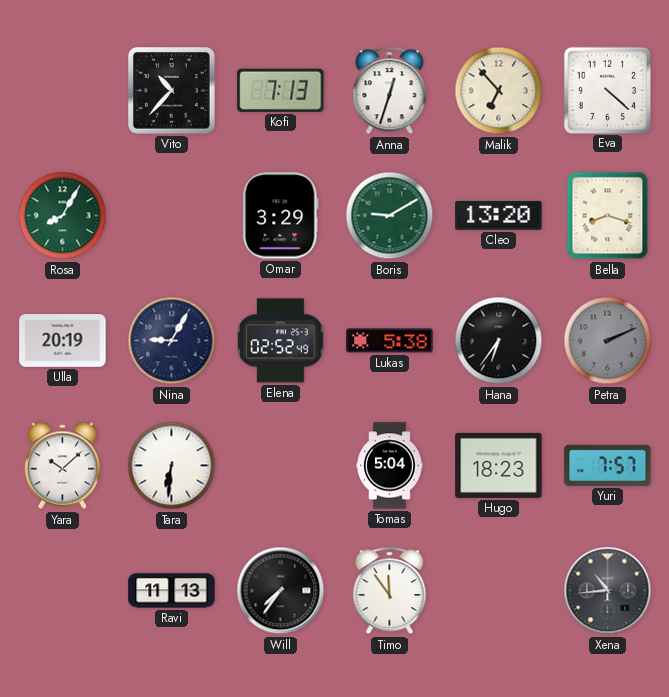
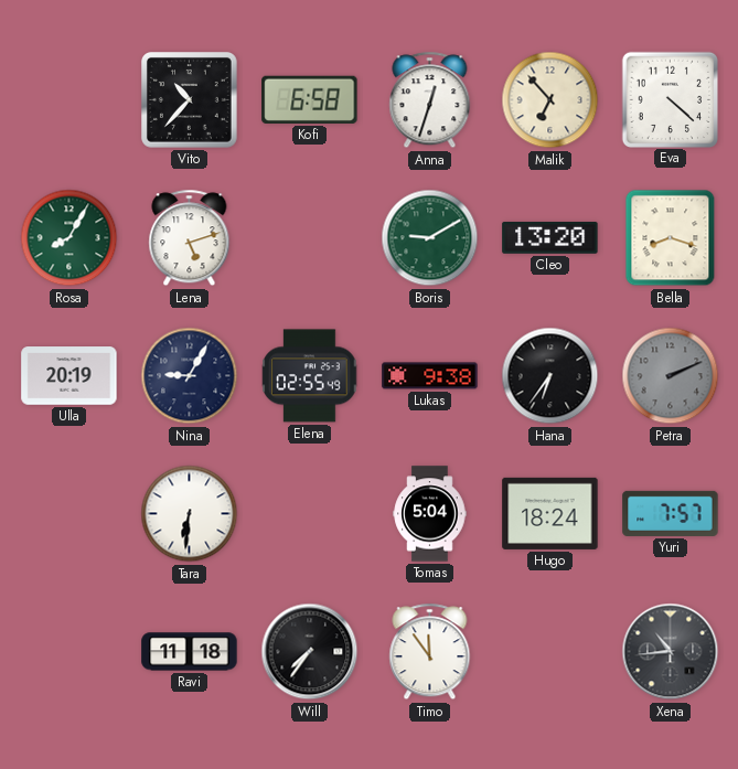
Kofi: 7:13 -> 6:58 (310, 99)
Lena: none -> 5:12 (190, 238)
Omar: 3:29 -> none (281, 216)
Elena: 02:52 -> 02:55 (310, 376)
Lukas: 5:38 -> 9:38 (430, 376)
Yara: 10:08 -> none (62, 466)
Hugo: 18:23 -> 18:24 (550, 513)
Ravi: 11:13 -> 11:18 (190, 652)
